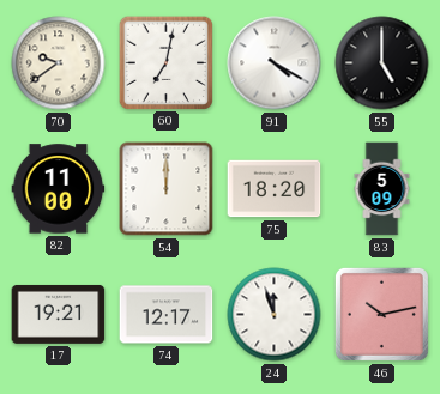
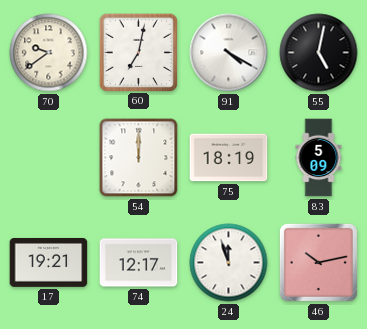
55: 5:00 -> 5:02 (319, 53)
82: 11:00 -> none (59, 189)
75: 18:20 -> 18:19 (229, 158)
